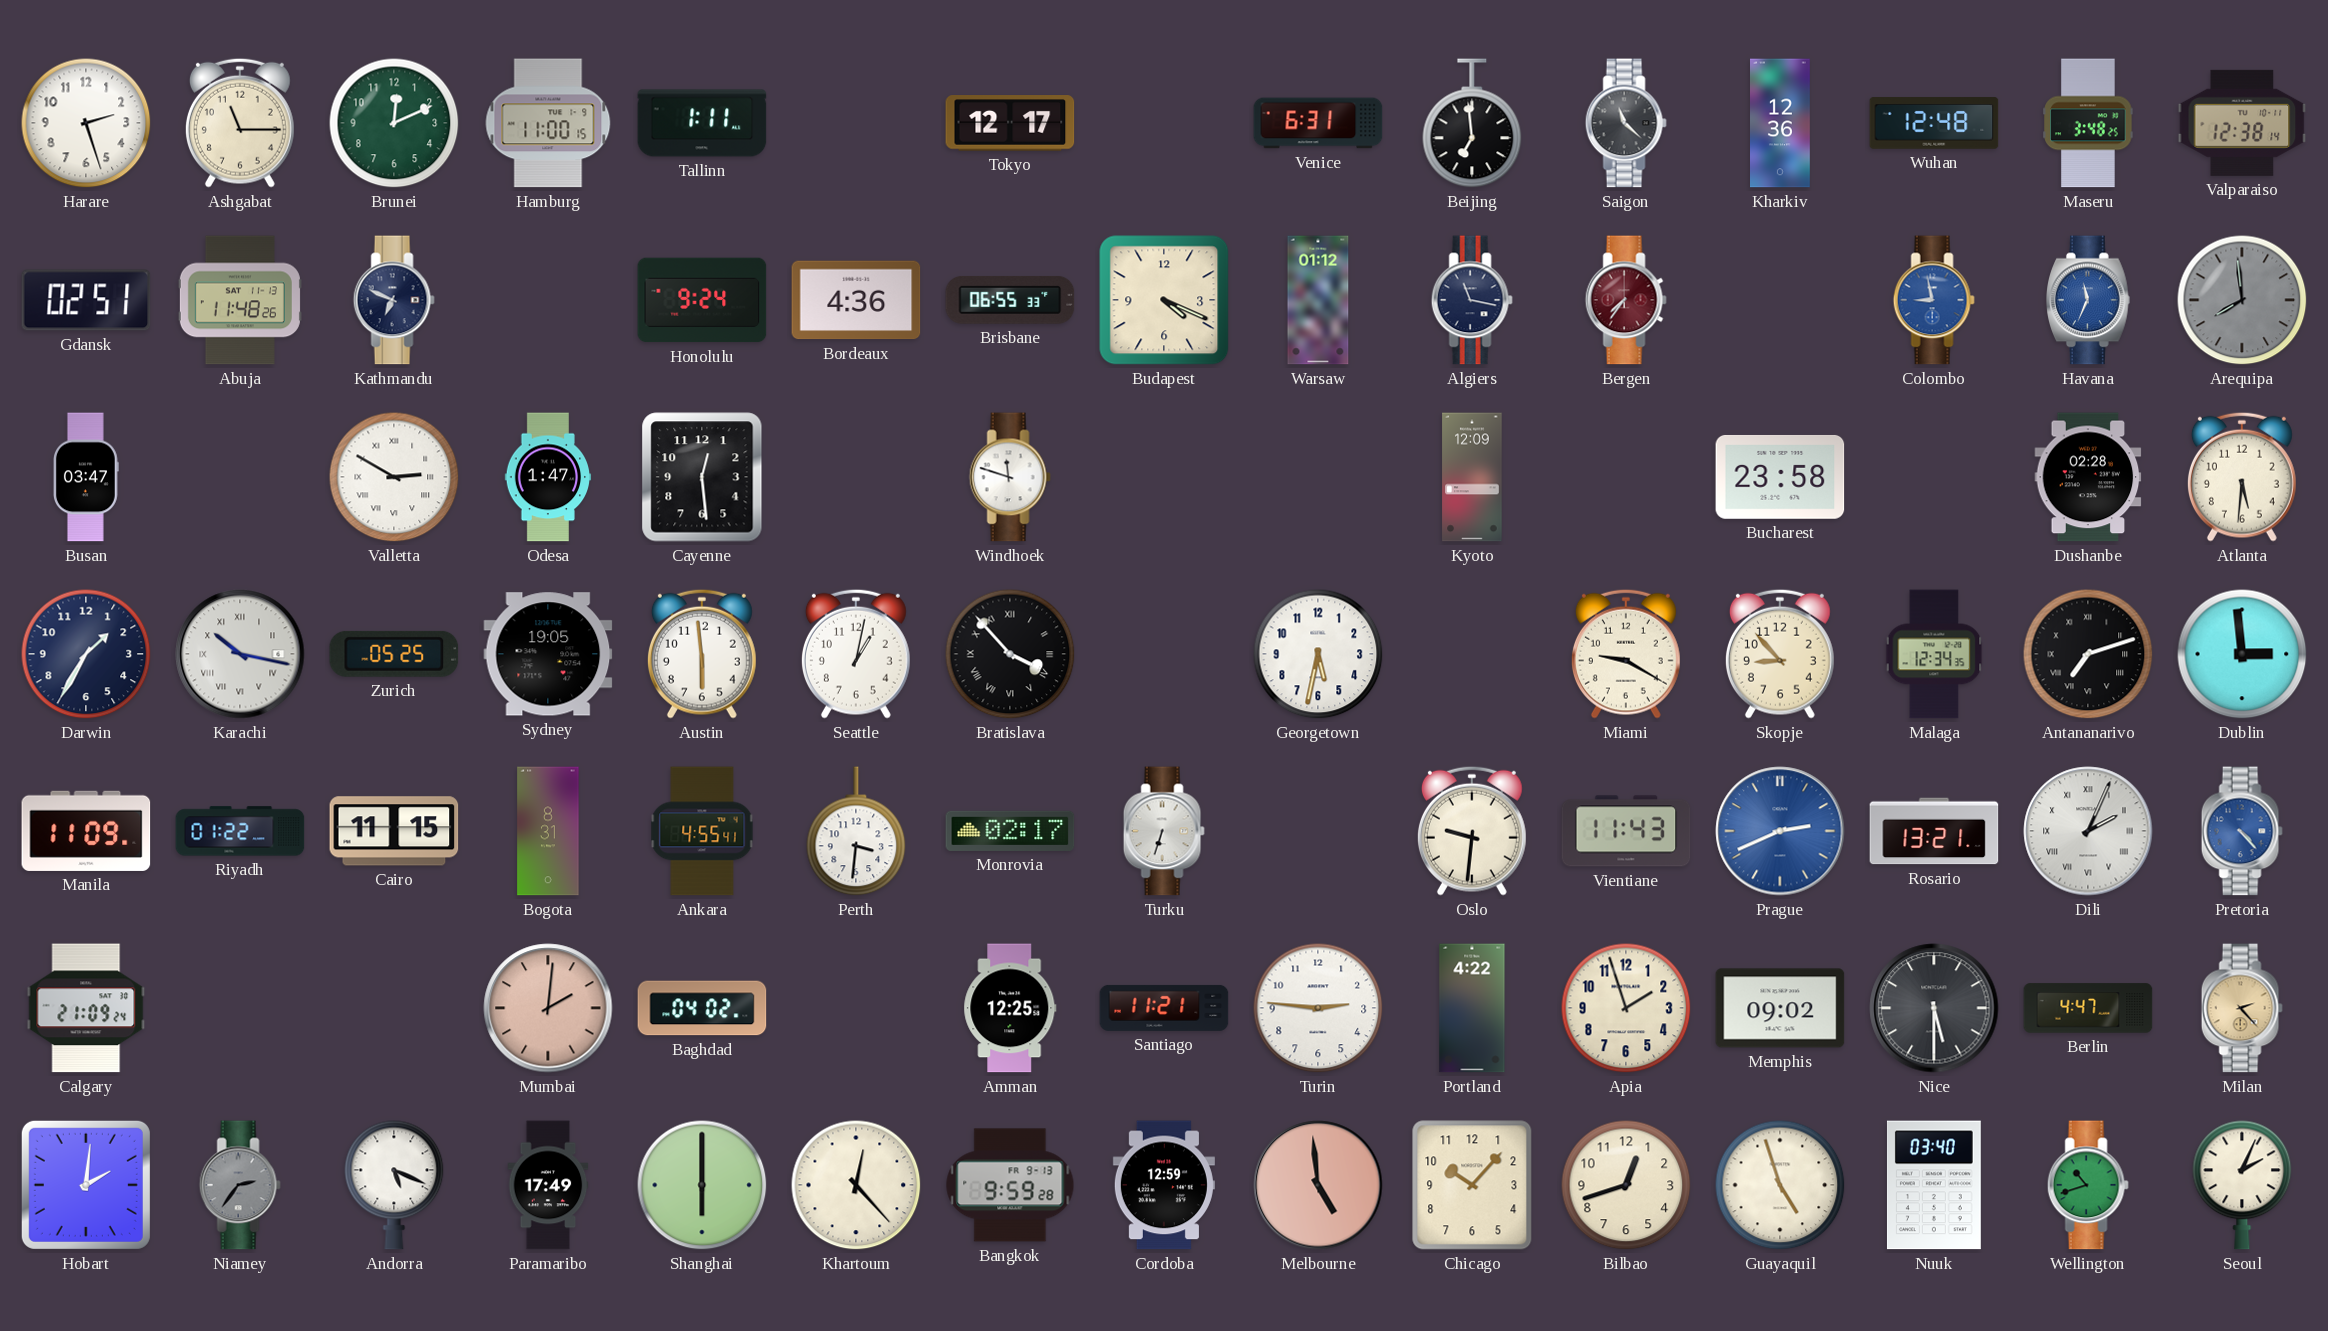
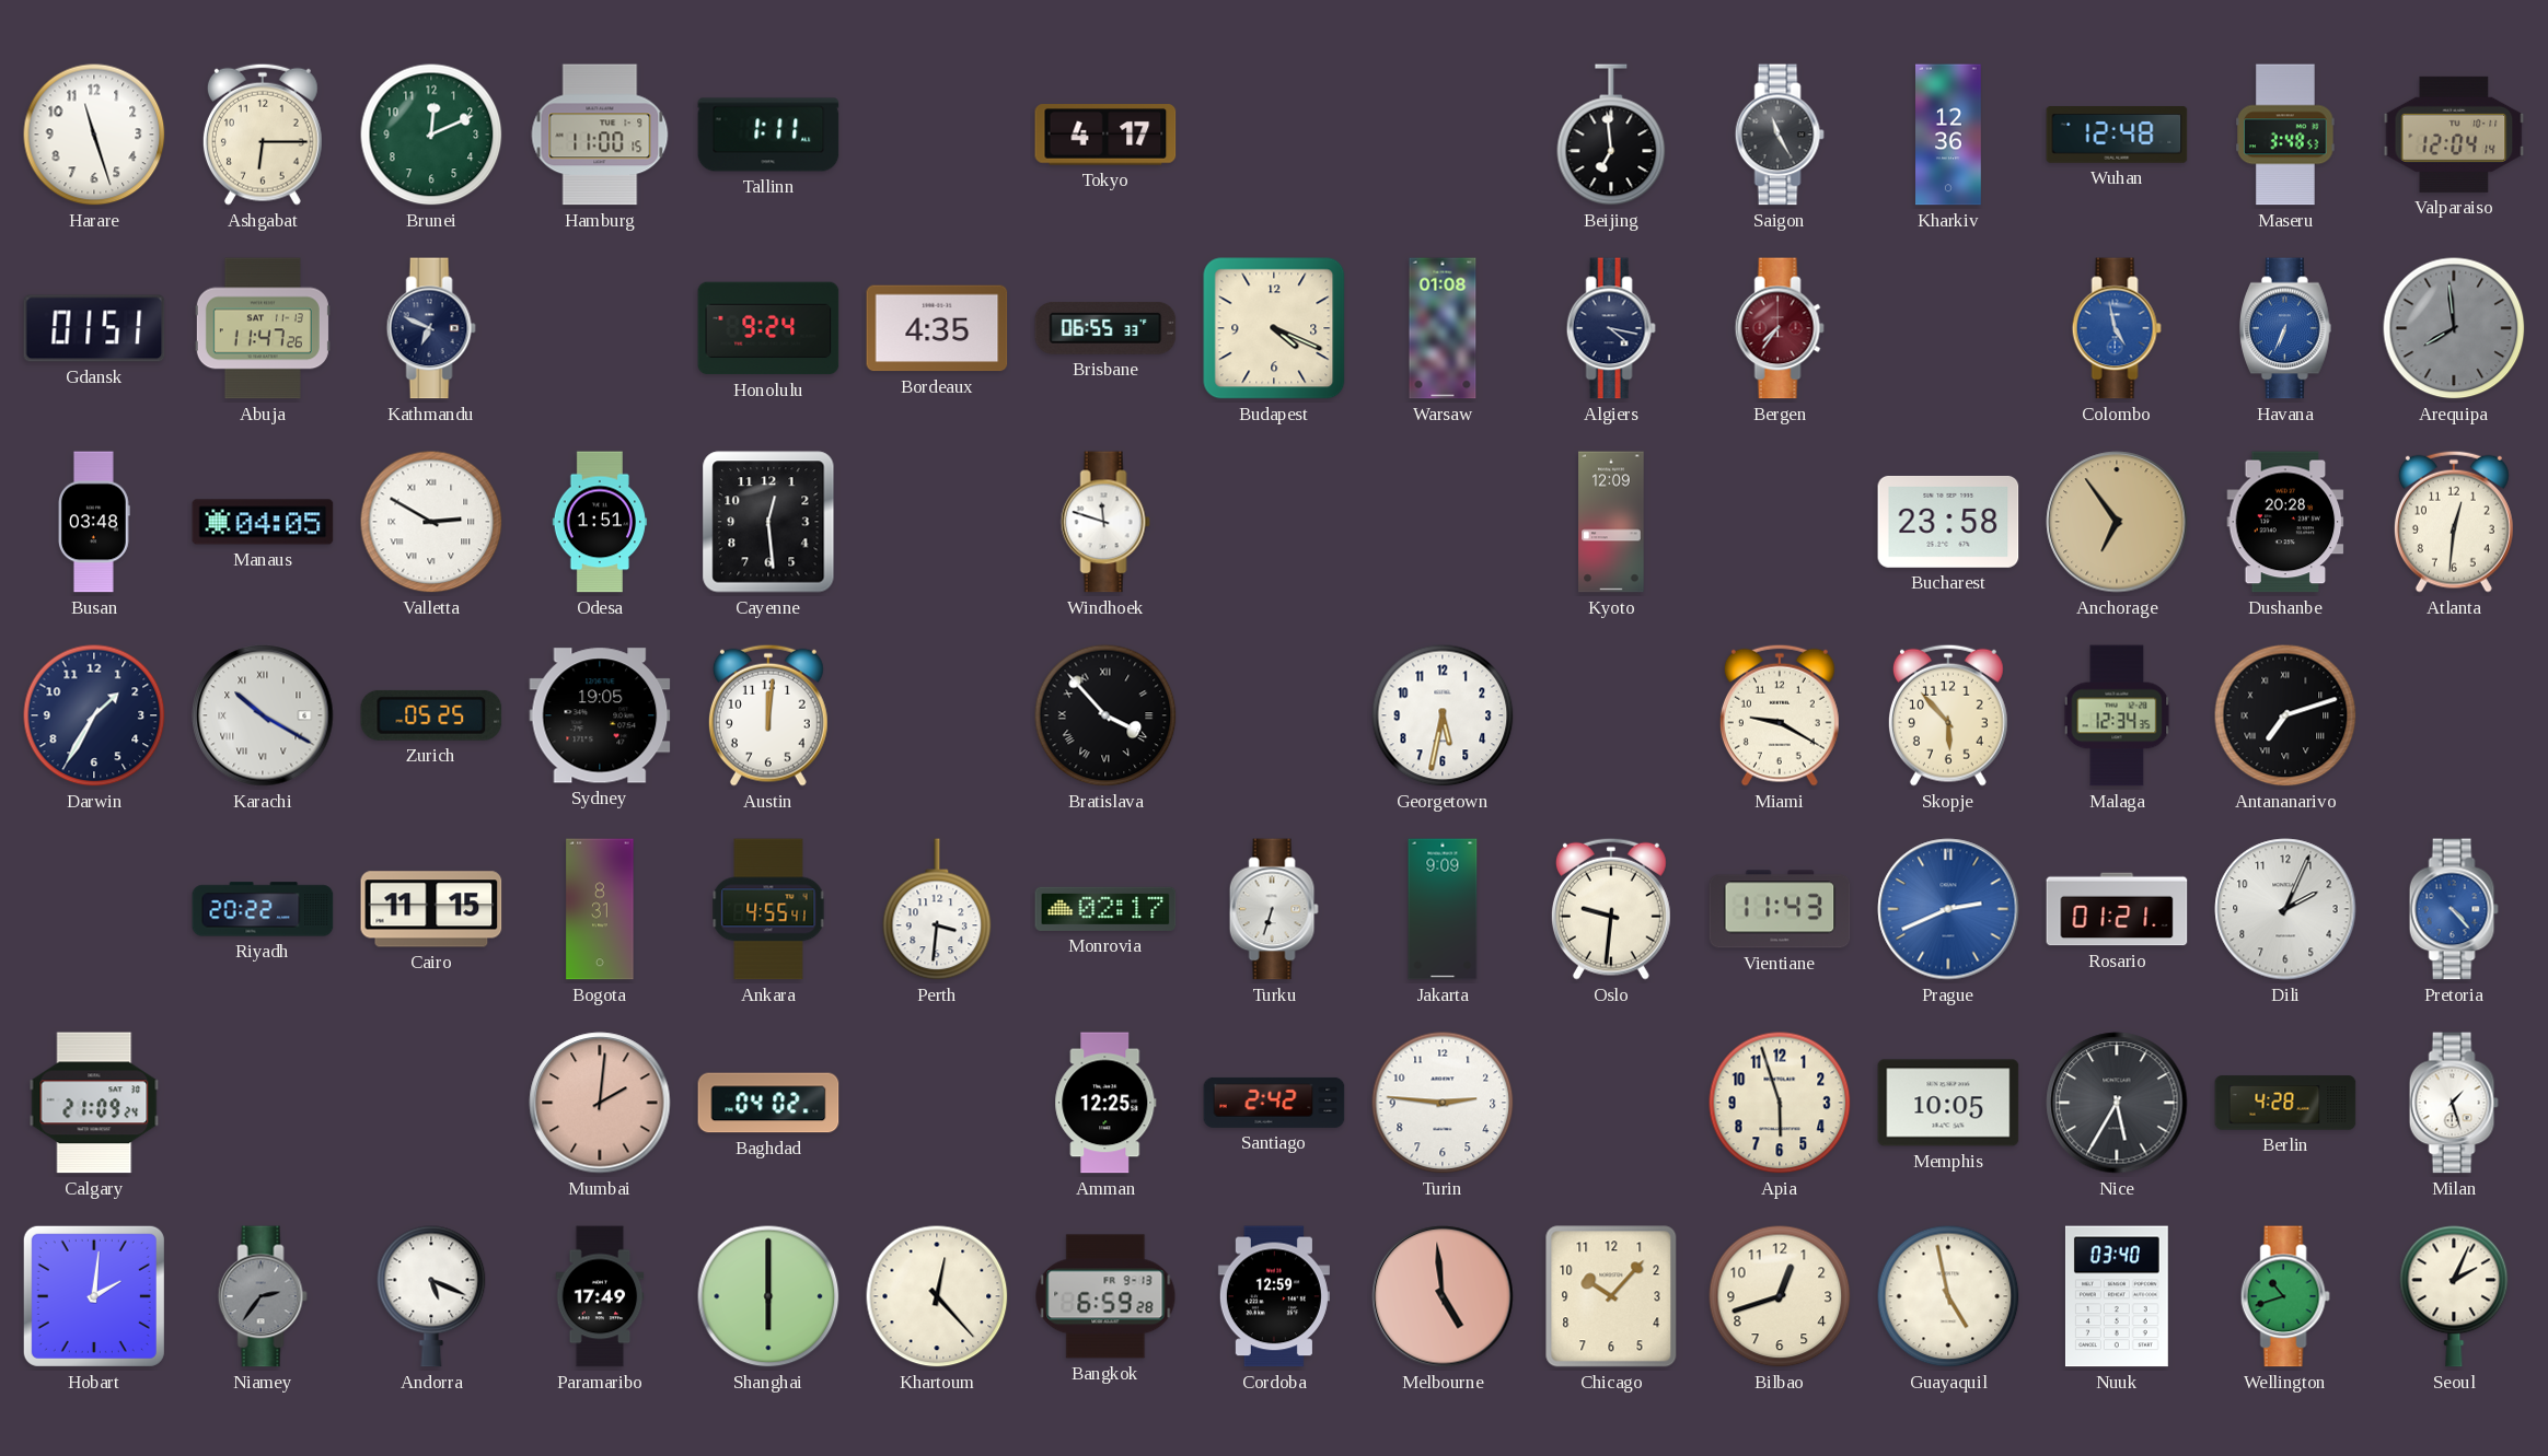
Harare: 2:27 -> 11:27 (94, 135)
Ashgabat: 11:15 -> 6:15 (263, 135)
Tokyo: 12:17 -> 4:17 (1105, 135)
Venice: 6:31 -> none (1318, 123)
Saigon: 11:22 -> 11:25 (1780, 135)
Maseru: 3:48:25 -> 3:48:53 (2285, 135)
Valparaiso: 12:38 -> 12:04 (2454, 135)
Gdansk: 02:51 -> 01:51 (94, 328)
Abuja: 11:48 -> 11:47 (263, 328)
Bordeaux: 4:36 -> 4:35 (937, 328)
Warsaw: 01:12 -> 01:08 (1443, 328)
Algiers: 11:17 -> 4:17 (1611, 328)
Colombo: 8:58 -> 4:58 (2117, 328)
Havana: 11:34 -> 6:34 (2285, 328)
Busan: 03:47 -> 03:48 (94, 522)
Manaus: none -> 04:05 (263, 522)
Odesa: 1:47 -> 1:51 (600, 522)
Anchorage: none -> 6:54 (2117, 522)
Dushanbe: 02:28 -> 20:28 (2285, 522)
Atlanta: 5:31 -> 12:31 (2454, 522)
Karachi: 10:17 -> 10:20 (263, 715)
Austin: 5:59 -> 12:01 (768, 715)
Seattle: 1:02 -> none (856, 654)
Skopje: 8:53 -> 5:53 (1948, 715)
Dublin: 2:59 -> none (2242, 654)
Manila: 11:09 -> none (86, 831)
Riyadh: 01:22 -> 20:22 (263, 909)
Jakarta: none -> 9:09 (1443, 909)
Rosario: 13:21 -> 01:21 (2117, 909)
Dili numerals: Roman -> Arabic (2285, 909)
Santiago: 11:21 -> 2:42 (1274, 1103)
Portland: 4:22 -> none (1472, 1008)
Apia: 1:57 -> 5:57 (1780, 1103)
Memphis: 09:02 -> 10:05 (1948, 1103)
Nice: 5:30 -> 5:35 (2117, 1103)
Berlin: 4:47 -> 4:28 (2285, 1103)
Milan: 2:23 -> 1:27 (2454, 1103)
Milan dial: champagne -> white (2454, 1103)
Bangkok: 9:59 -> 6:59 (1105, 1296)
Guayaquil: 4:57 -> 4:58 (1948, 1296)
